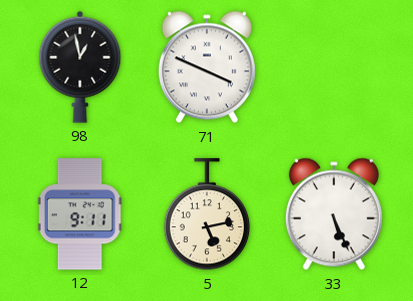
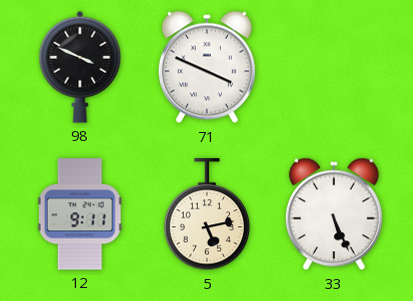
98: 12:58 -> 3:49 (80, 67)
